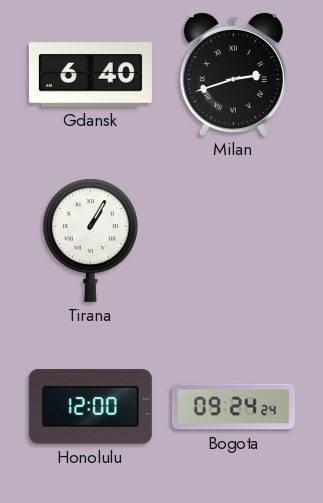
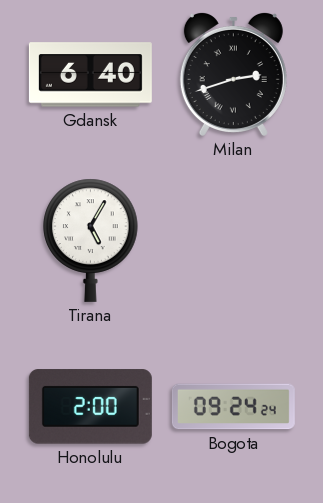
Tirana: 1:05 -> 5:05 (91, 240)
Honolulu: 12:00 -> 2:00 (90, 407)
